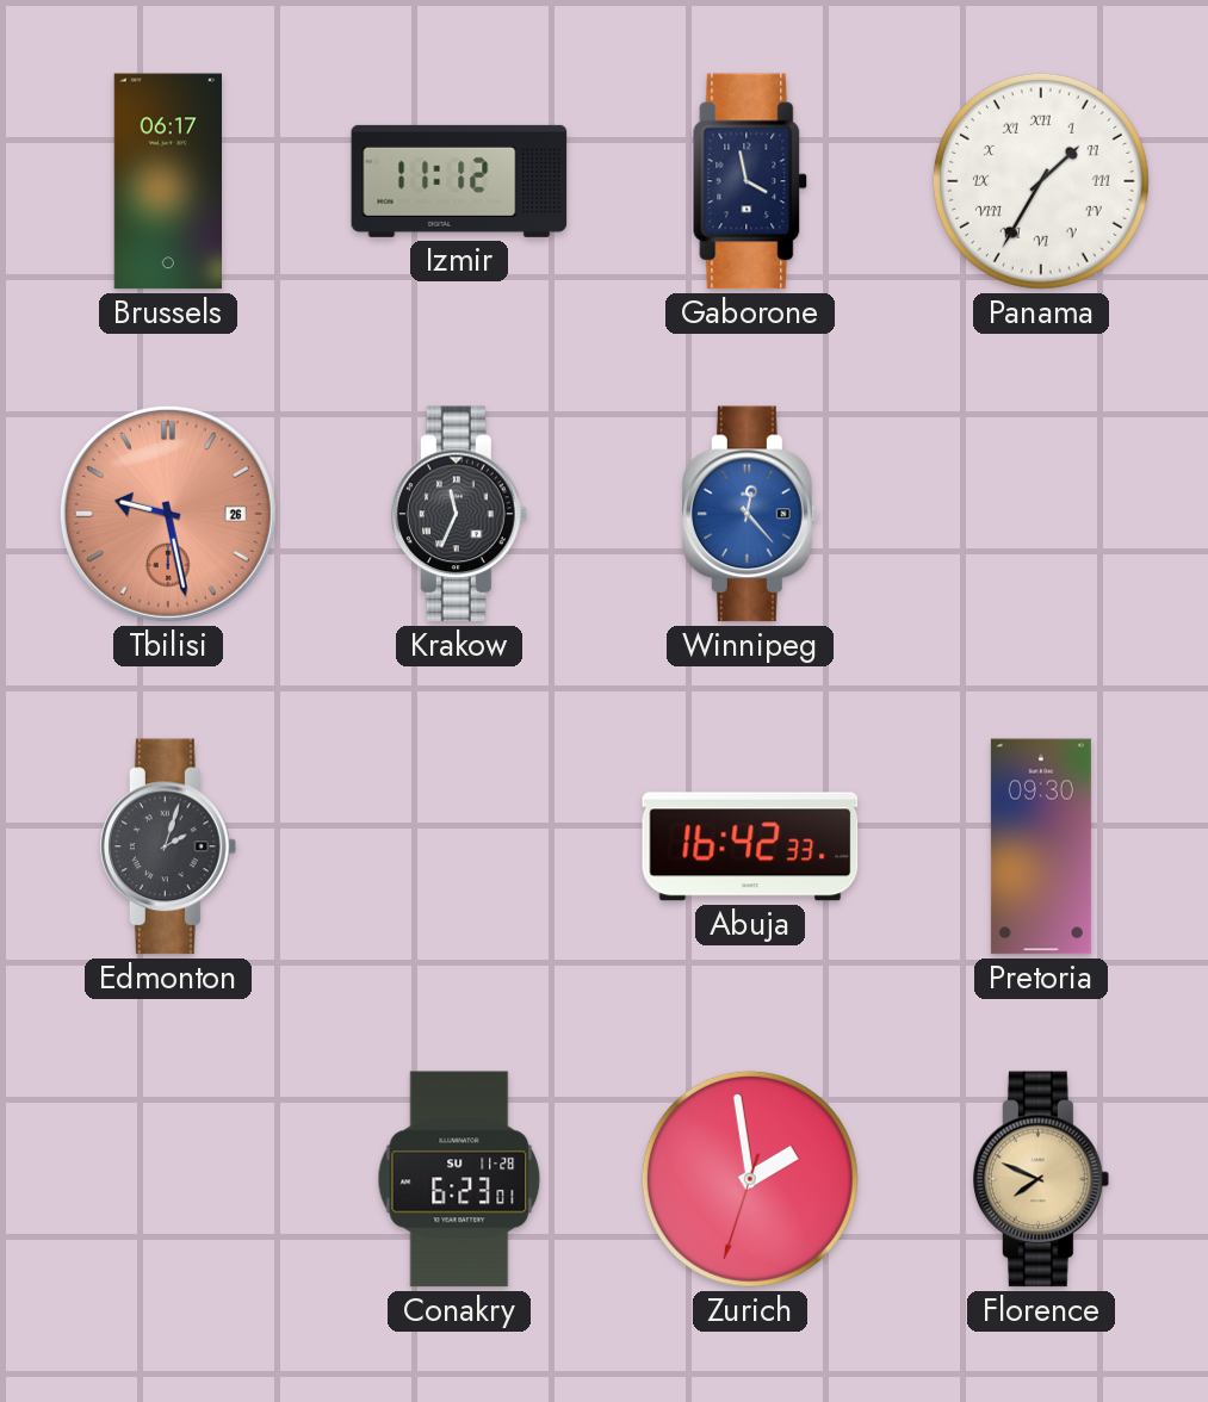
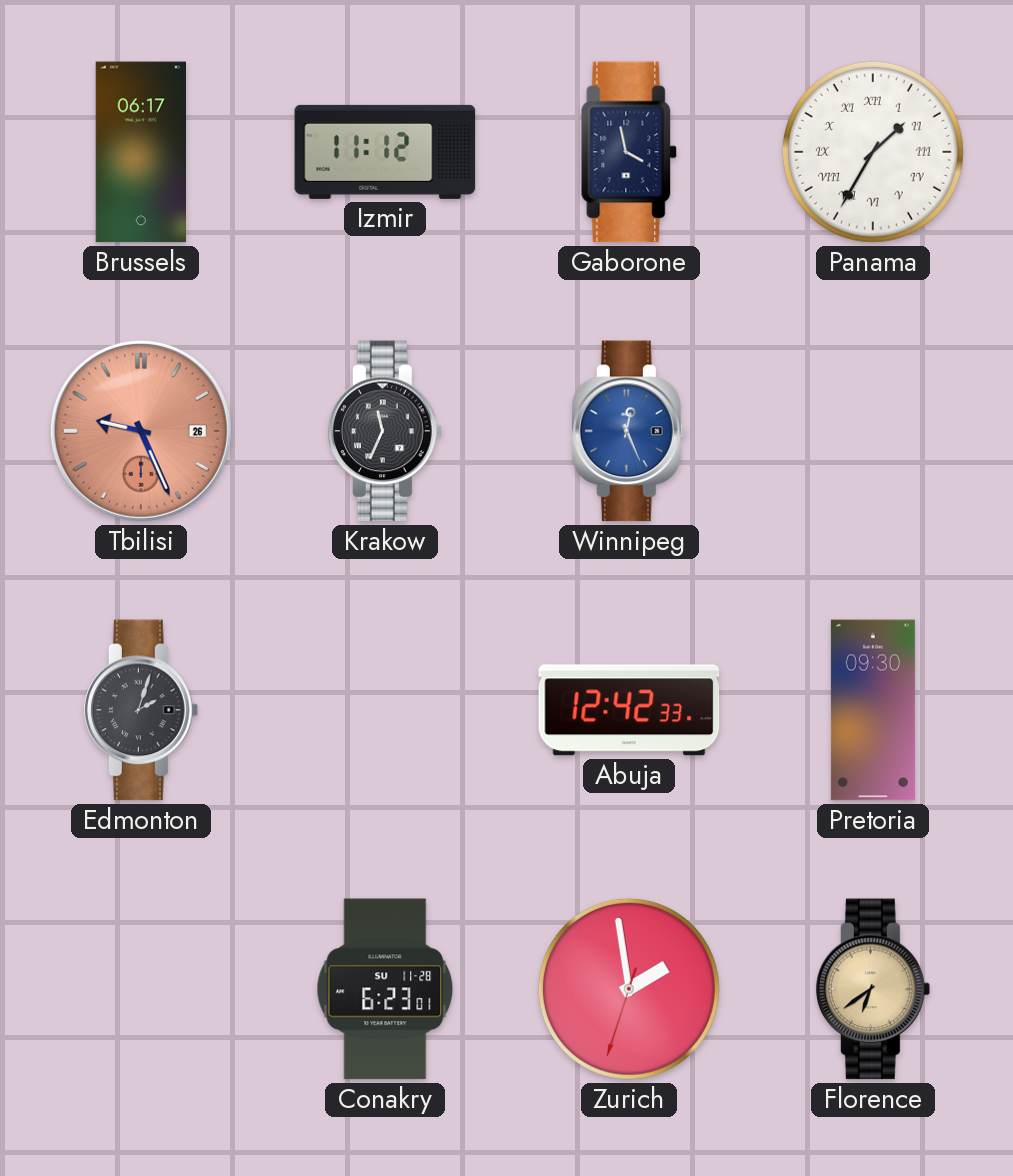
Tbilisi: 9:28 -> 9:26 (141, 431)
Winnipeg: 12:23 -> 12:26 (630, 431)
Abuja: 16:42 -> 12:42 (629, 710)
Florence: 7:49 -> 6:39 (874, 989)
